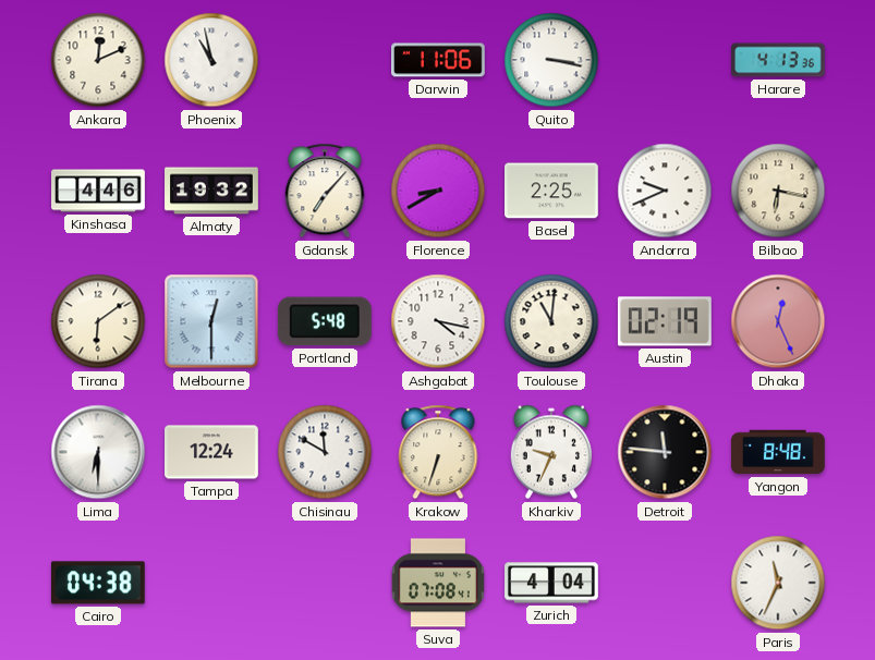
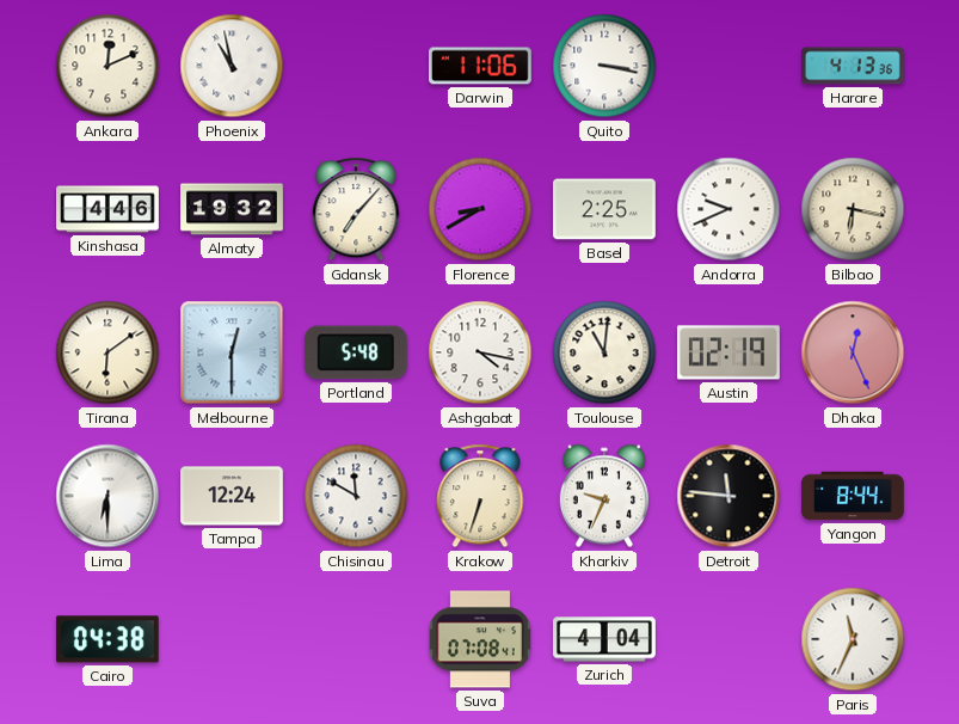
Yangon: 8:48 -> 8:44 (854, 496)
